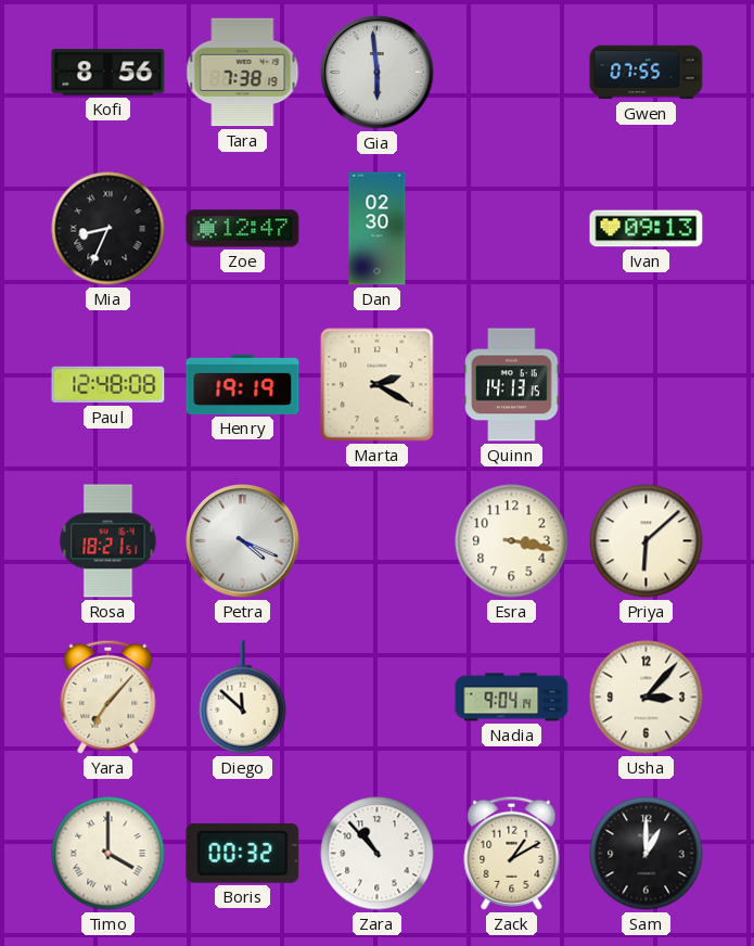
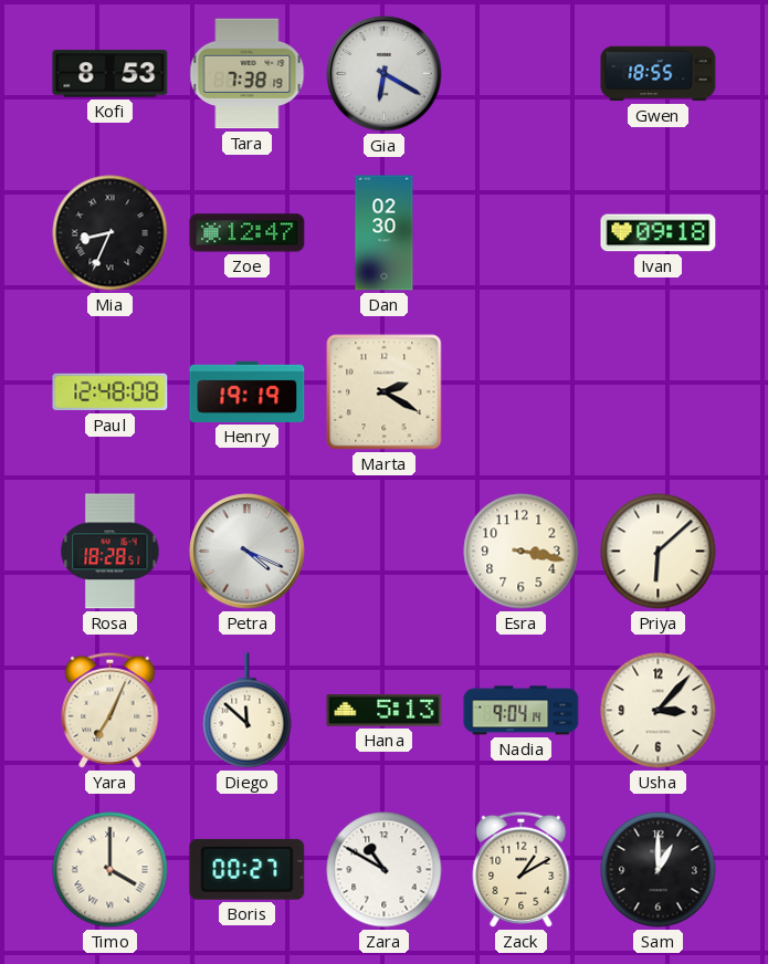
Kofi: 8:56 -> 8:53 (111, 74)
Gia: 5:59 -> 6:20 (385, 74)
Gwen: 07:55 -> 18:55 (659, 74)
Ivan: 09:13 -> 09:18 (659, 233)
Quinn: 14:13 -> none (512, 385)
Rosa: 18:21 -> 18:28 (111, 552)
Yara: 7:07 -> 7:04 (111, 710)
Hana: none -> 5:13 (385, 711)
Boris: 00:32 -> 00:27 (248, 869)
Zara: 10:53 -> 10:50 (385, 870)
